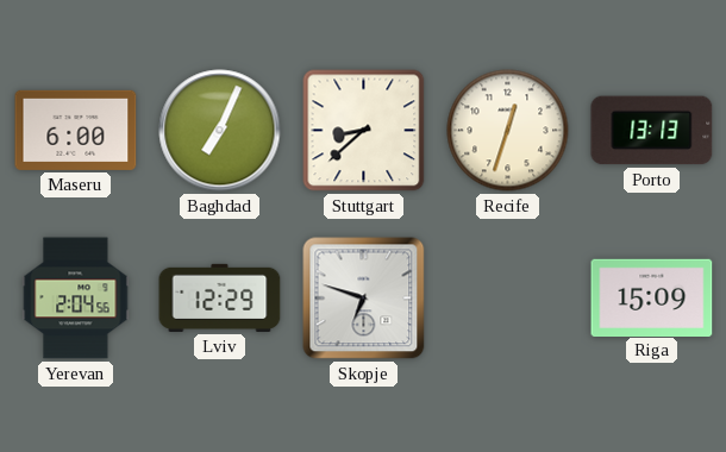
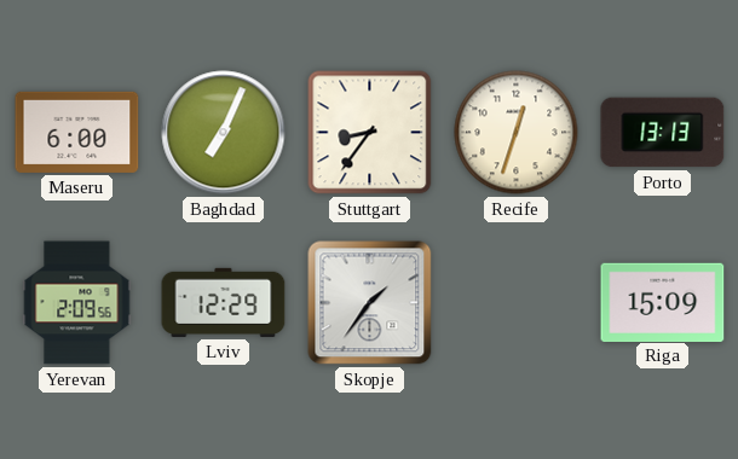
Stuttgart: 8:38 -> 8:36 (370, 133)
Yerevan: 2:04 -> 2:09 (77, 303)
Skopje: 6:48 -> 1:36 (370, 303)
